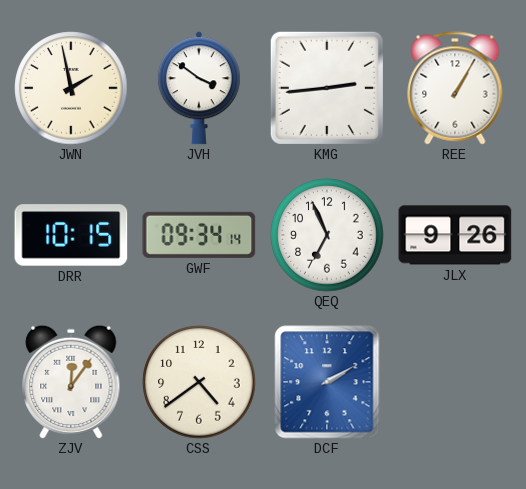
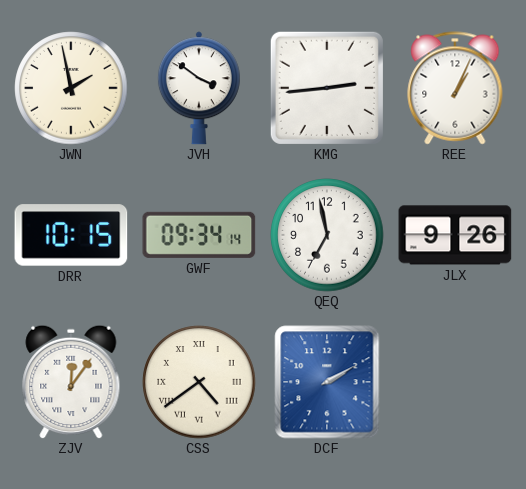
REE: 1:05 -> 1:04 (455, 88)
QEQ: 6:56 -> 6:58 (327, 235)
CSS numerals: Arabic -> Roman (199, 382)
